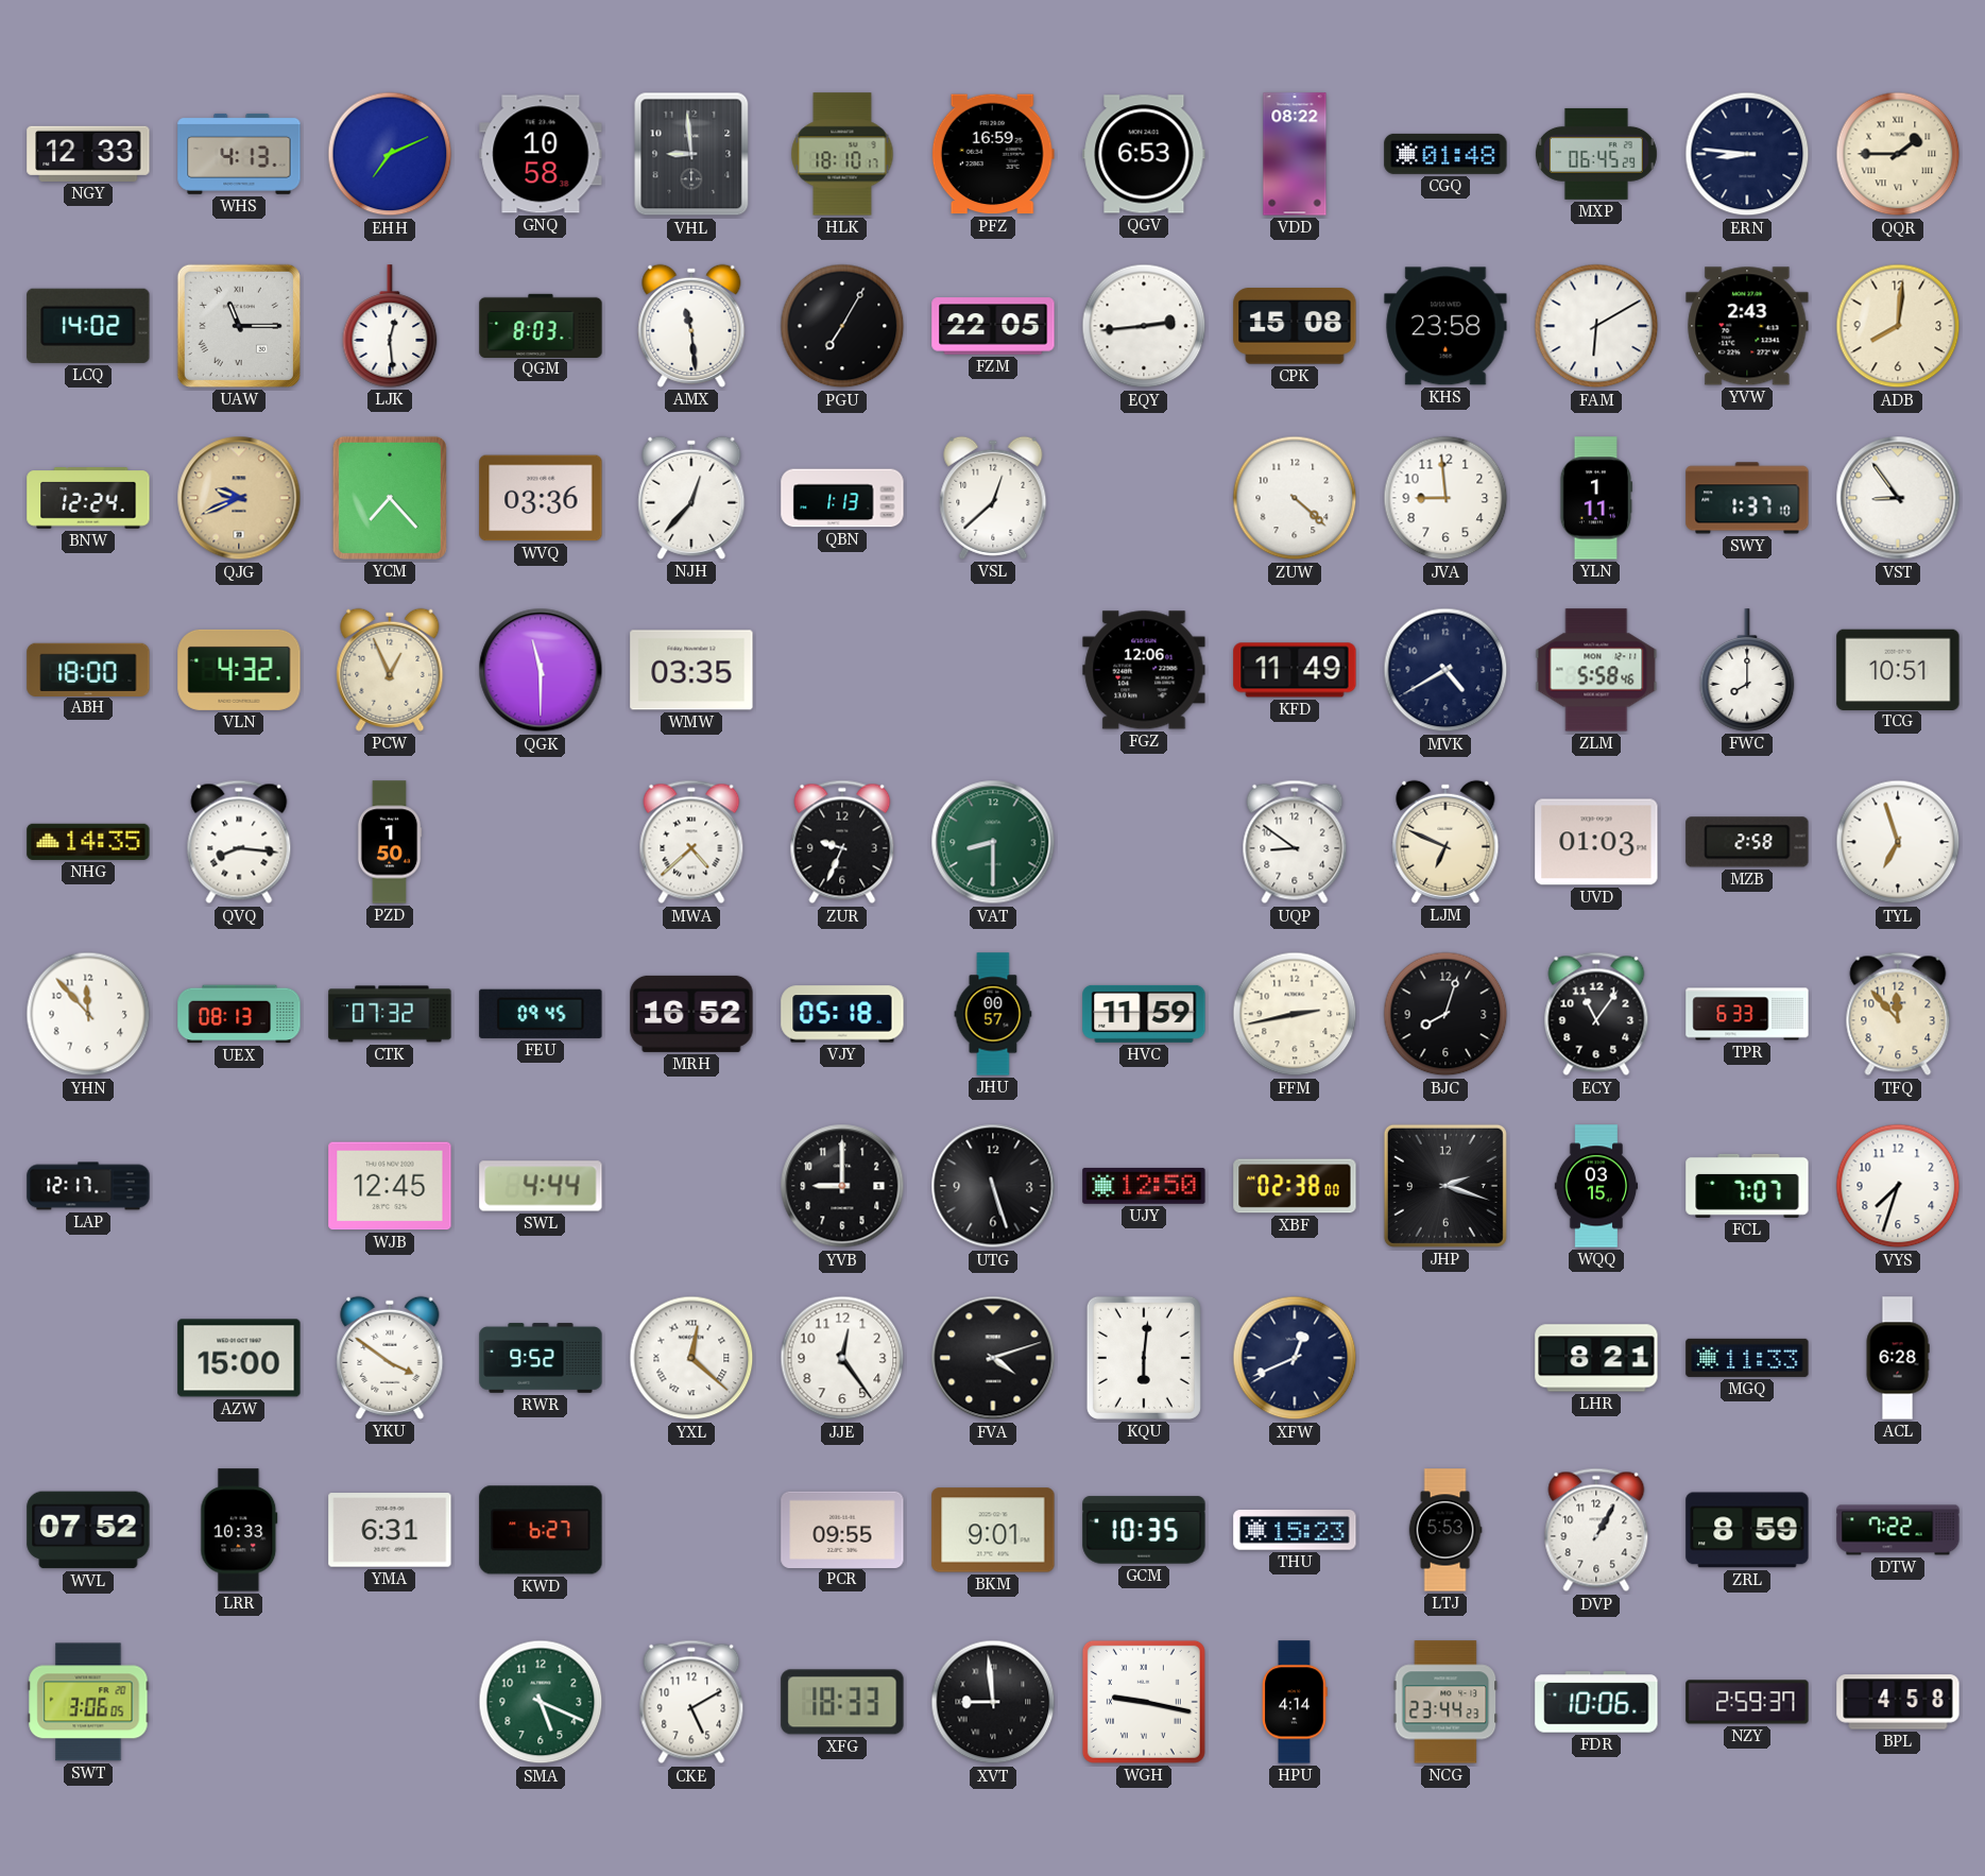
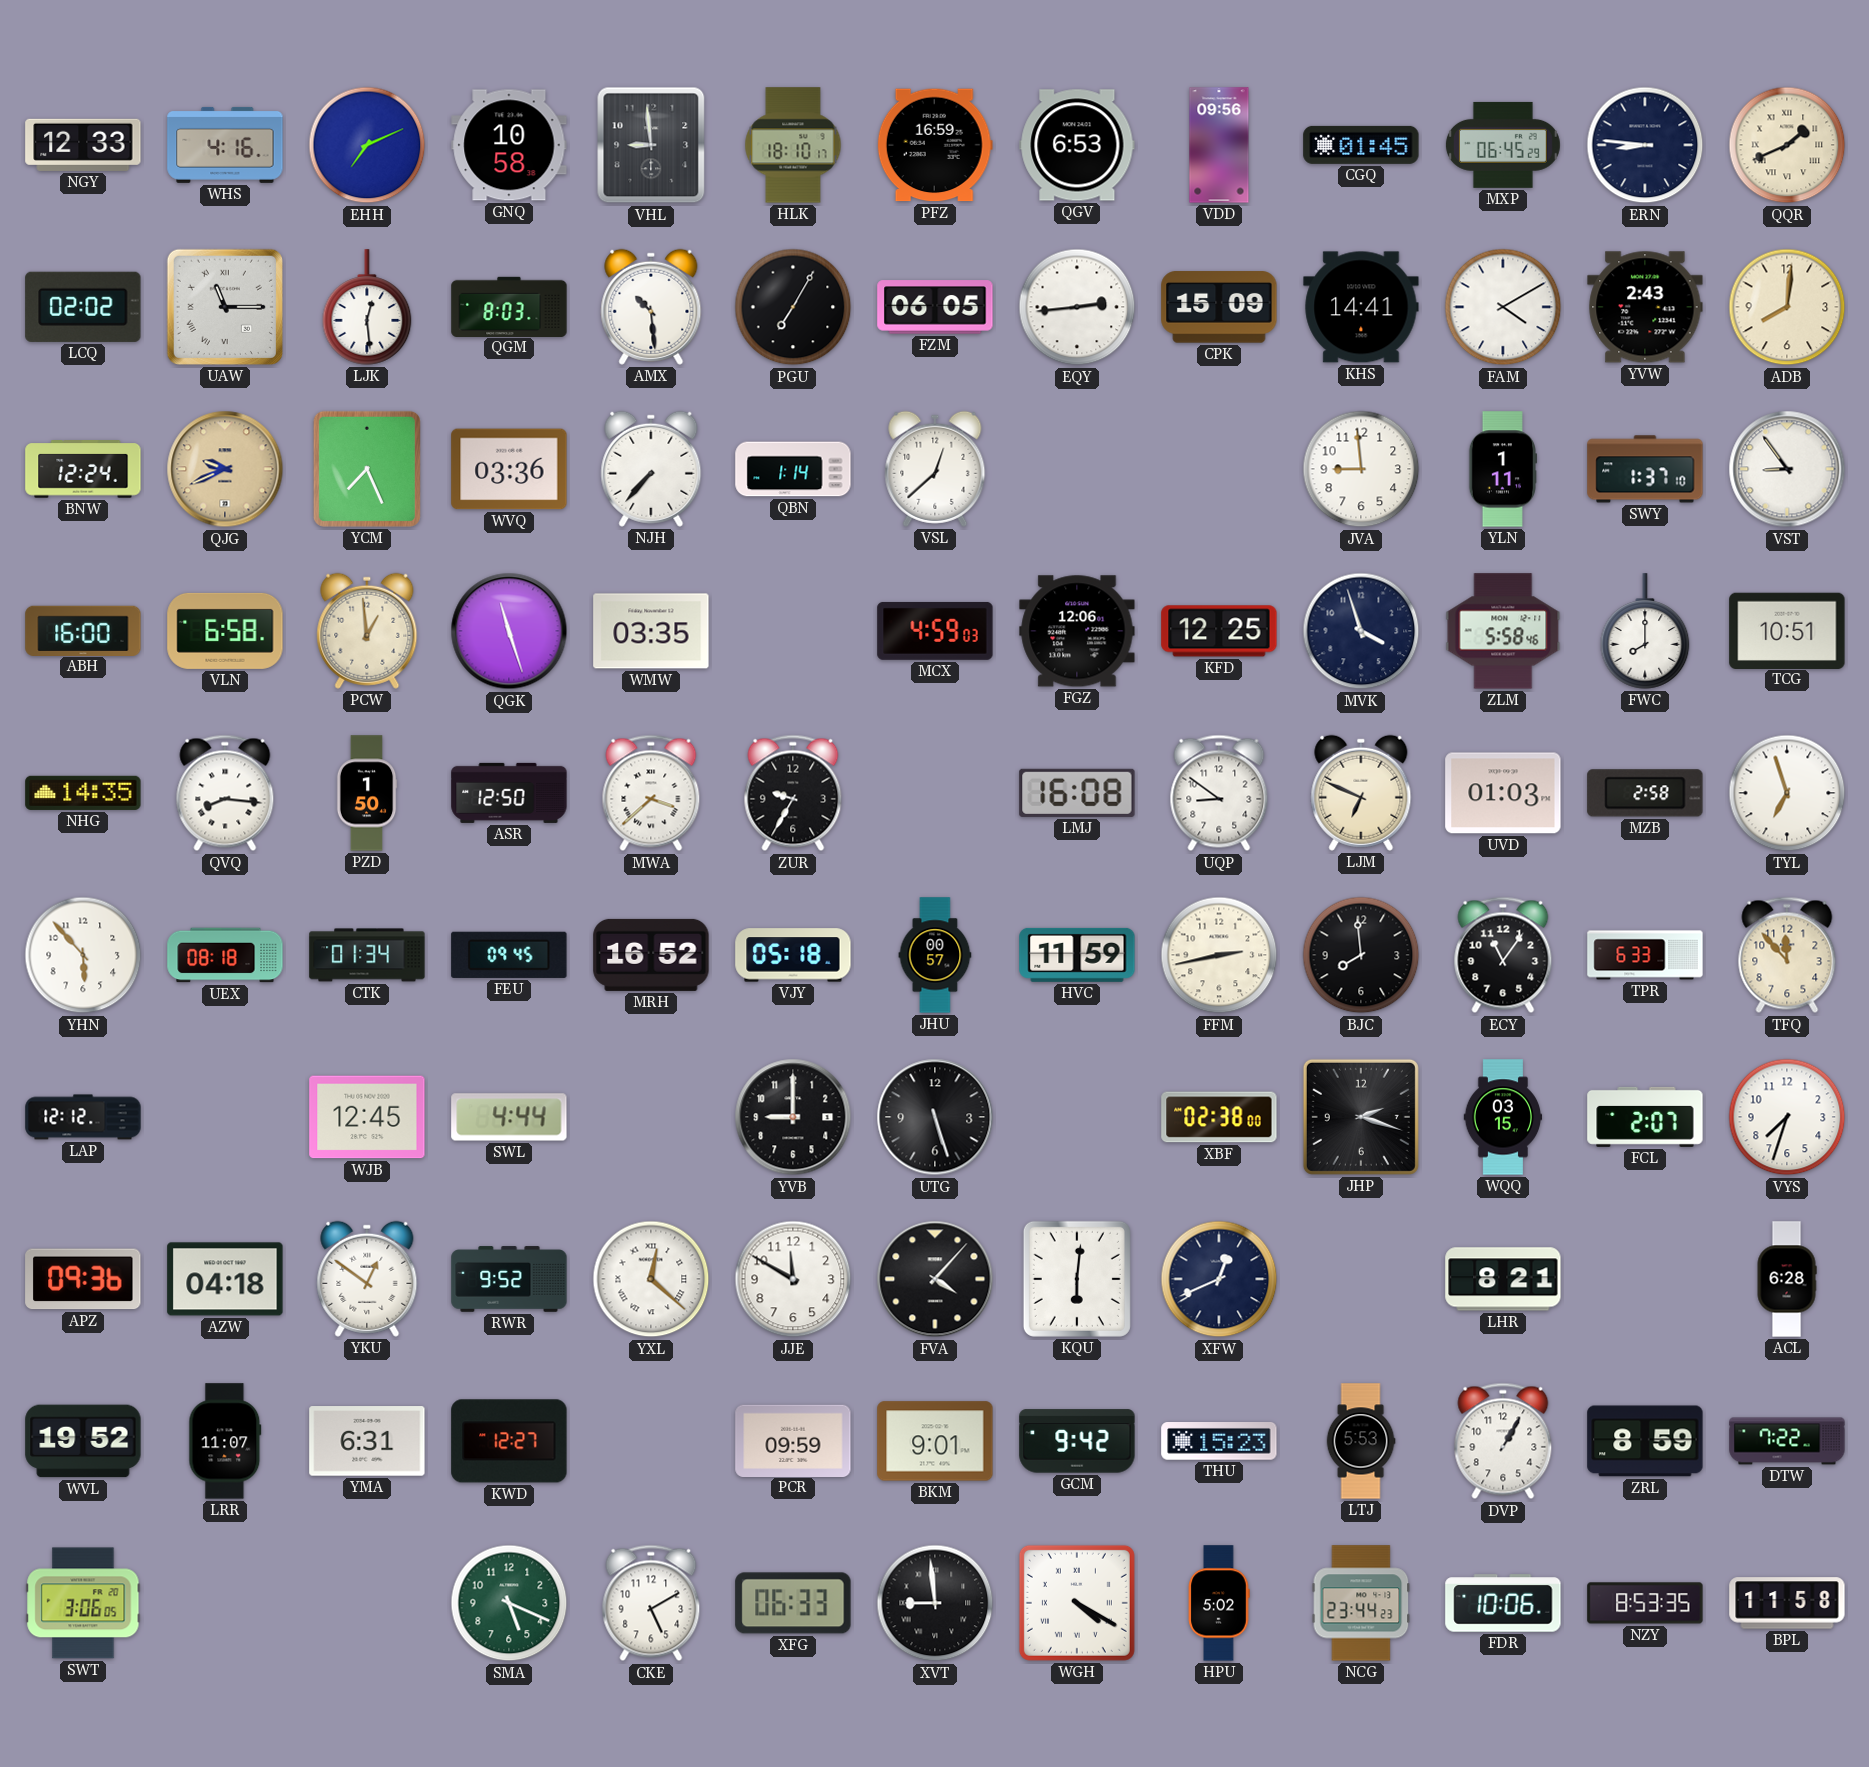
WHS: 4:13 -> 4:16 (225, 145)
VDD: 08:22 -> 09:56 (1219, 145)
CGQ: 01:48 -> 01:45 (1361, 145)
QQR: 1:45 -> 1:41 (1787, 145)
LCQ: 14:02 -> 02:02 (83, 307)
AMX: 11:29 -> 10:29 (651, 307)
FZM: 22:05 -> 06:05 (935, 307)
CPK: 15:08 -> 15:09 (1219, 307)
KHS: 23:58 -> 14:41 (1361, 307)
FAM: 6:10 -> 4:10 (1503, 307)
YCM: 7:23 -> 7:26 (367, 469)
NJH: 12:37 -> 7:37 (651, 469)
QBN: 1:13 -> 1:14 (793, 469)
ZUW: 4:22 -> none (1295, 498)
ABH: 18:00 -> 16:00 (83, 630)
VLN: 4:32 -> 6:58 (225, 631)
PCW: 12:56 -> 12:59 (367, 631)
QGK: 11:30 -> 11:27 (509, 631)
MCX: none -> 4:59 (935, 631)
KFD: 11:49 -> 12:25 (1219, 631)
MVK: 4:40 -> 3:57 (1361, 631)
ASR: none -> 12:50 (509, 793)
MWA: 4:38 -> 3:38 (651, 793)
ZUR: 9:34 -> 9:35 (793, 793)
VAT: 8:30 -> none (993, 842)
LMJ: none -> 16:08 (1077, 793)
YHN: 11:53 -> 5:53 (83, 955)
UEX: 08:13 -> 08:18 (225, 955)
CTK: 07:32 -> 01:34 (367, 955)
BJC: 8:03 -> 7:59 (1361, 955)
LAP: 12:17 -> 12:12 (83, 1117)
UJY: 12:50 -> none (1144, 1186)
FCL: 7:07 -> 2:07 (1645, 1117)
APZ: none -> 09:36 (83, 1279)
AZW: 15:00 -> 04:18 (225, 1279)
YKU: 3:51 -> 12:51 (367, 1279)
JJE: 12:24 -> 11:50 (793, 1279)
FVA: 4:12 -> 4:07 (935, 1279)
MGQ: 11:33 -> none (1747, 1358)
WVL: 07:52 -> 19:52 (83, 1441)
LRR: 10:33 -> 11:07 (225, 1441)
KWD: 6:27 -> 12:27 (509, 1441)
PCR: 09:55 -> 09:59 (793, 1440)
GCM: 10:35 -> 9:42 (1077, 1441)
XFG: 18:33 -> 06:33 (793, 1603)
WGH: 9:17 -> 4:20 (1077, 1603)
HPU: 4:14 -> 5:02 (1219, 1603)
NZY: 2:59 -> 8:53 (1645, 1603)
BPL: 4:58 -> 11:58 (1787, 1603)
